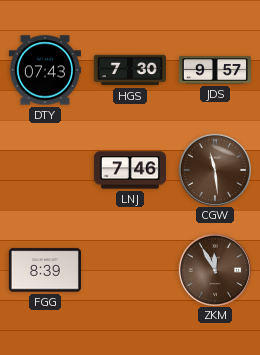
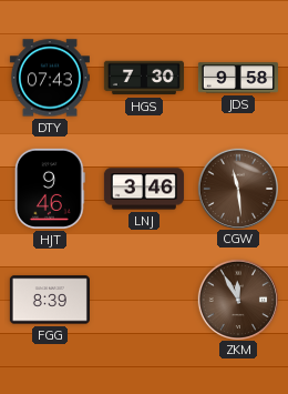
JDS: 9:57 -> 9:58 (238, 78)
HJT: none -> 9:46 (50, 189)
LNJ: 7:46 -> 3:46 (144, 189)
